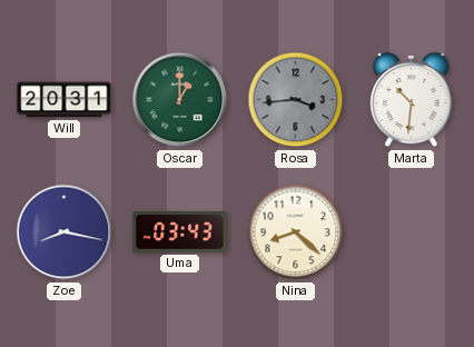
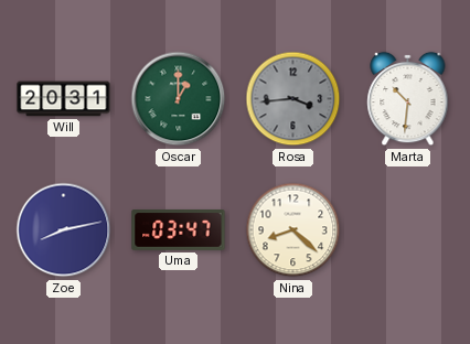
Zoe: 8:17 -> 8:13 (64, 230)
Uma: 03:43 -> 03:47 (179, 230)
